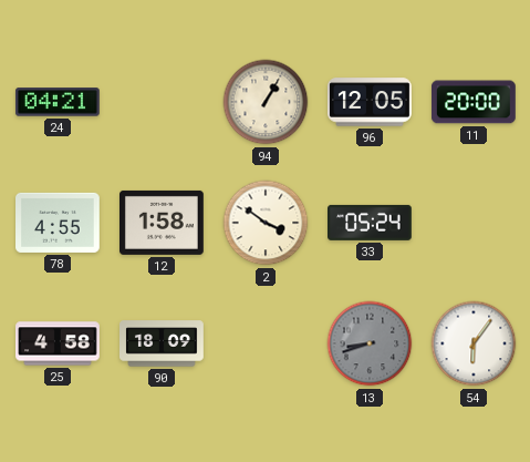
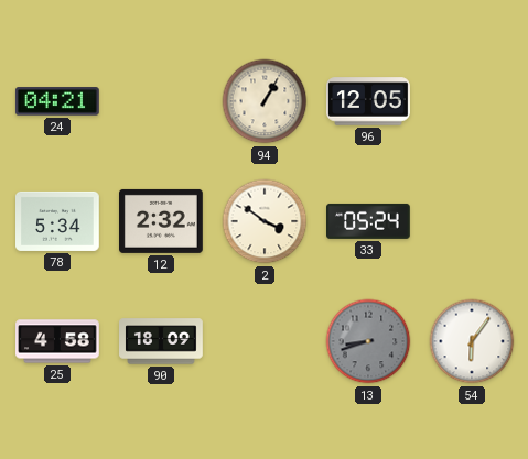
11: 20:00 -> none (474, 102)
78: 4:55 -> 5:34 (58, 221)
12: 1:58 -> 2:32 (162, 221)
